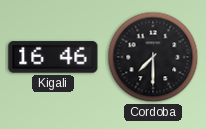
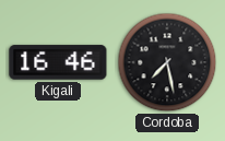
Cordoba: 7:30 -> 7:28 (167, 62)
